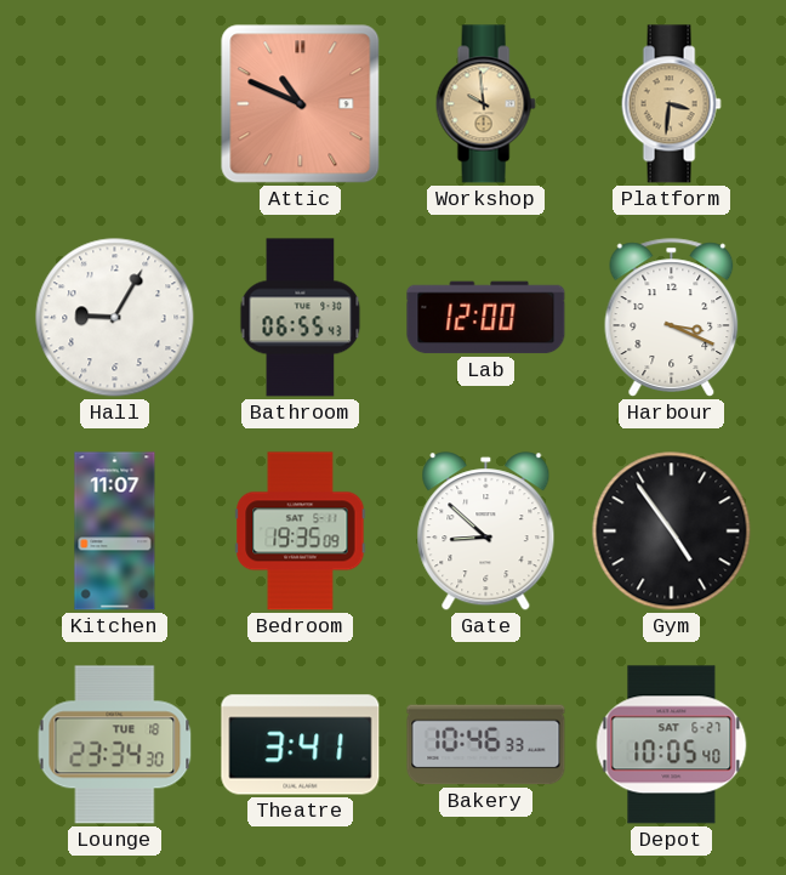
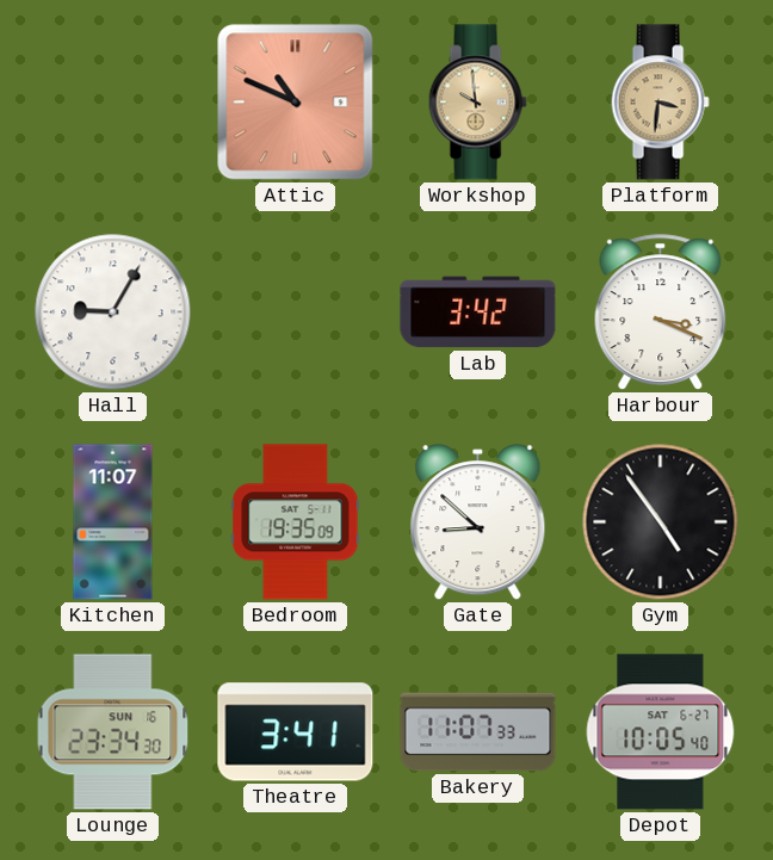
Bathroom: 06:55 -> none (301, 318)
Lab: 12:00 -> 3:42 (478, 313)
Lounge date: TUE 18 -> SUN 16 (113, 732)
Bakery: 10:46 -> 11:07 (478, 732)
